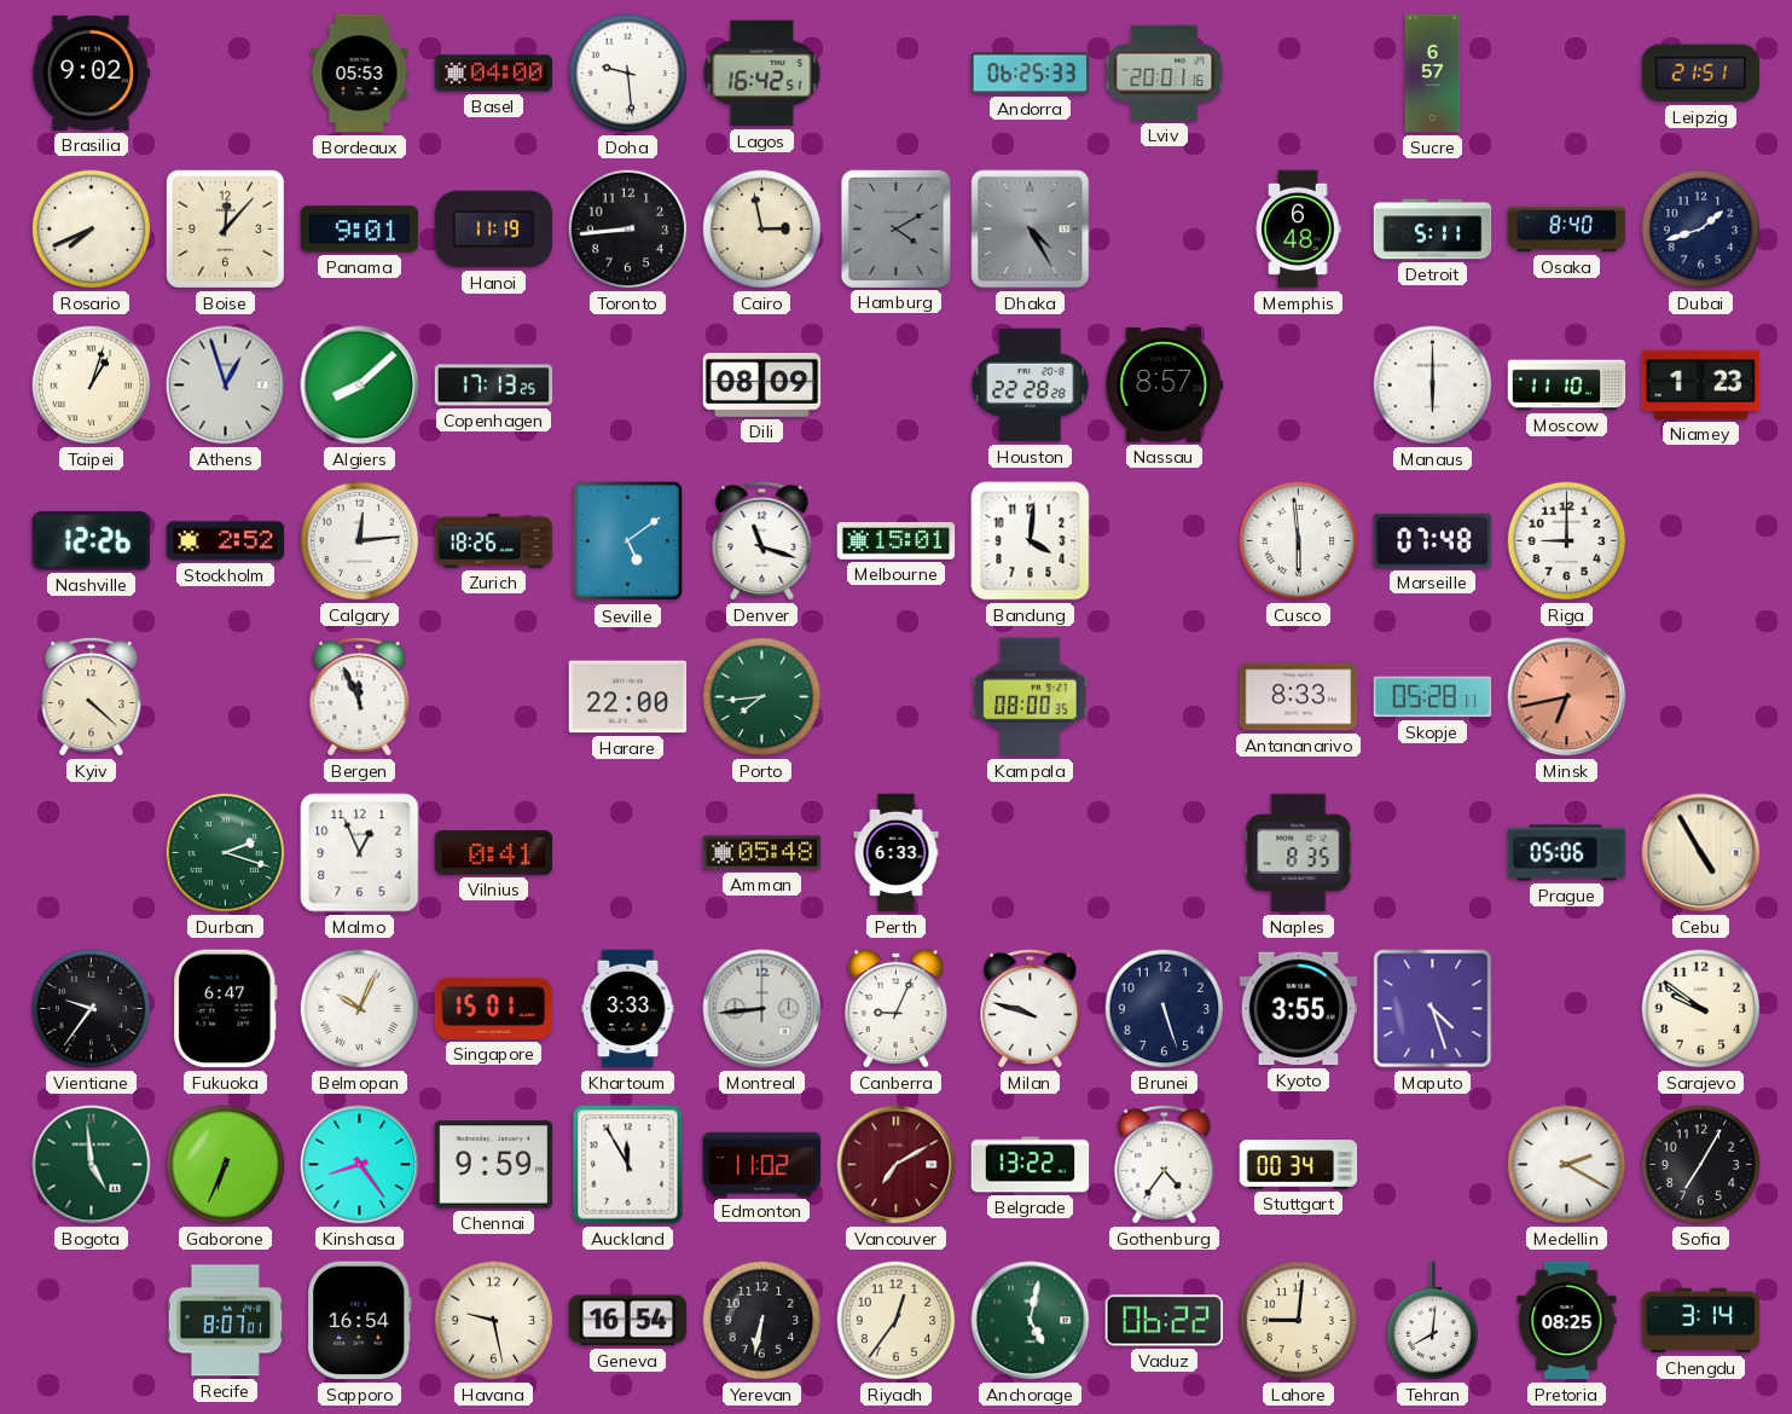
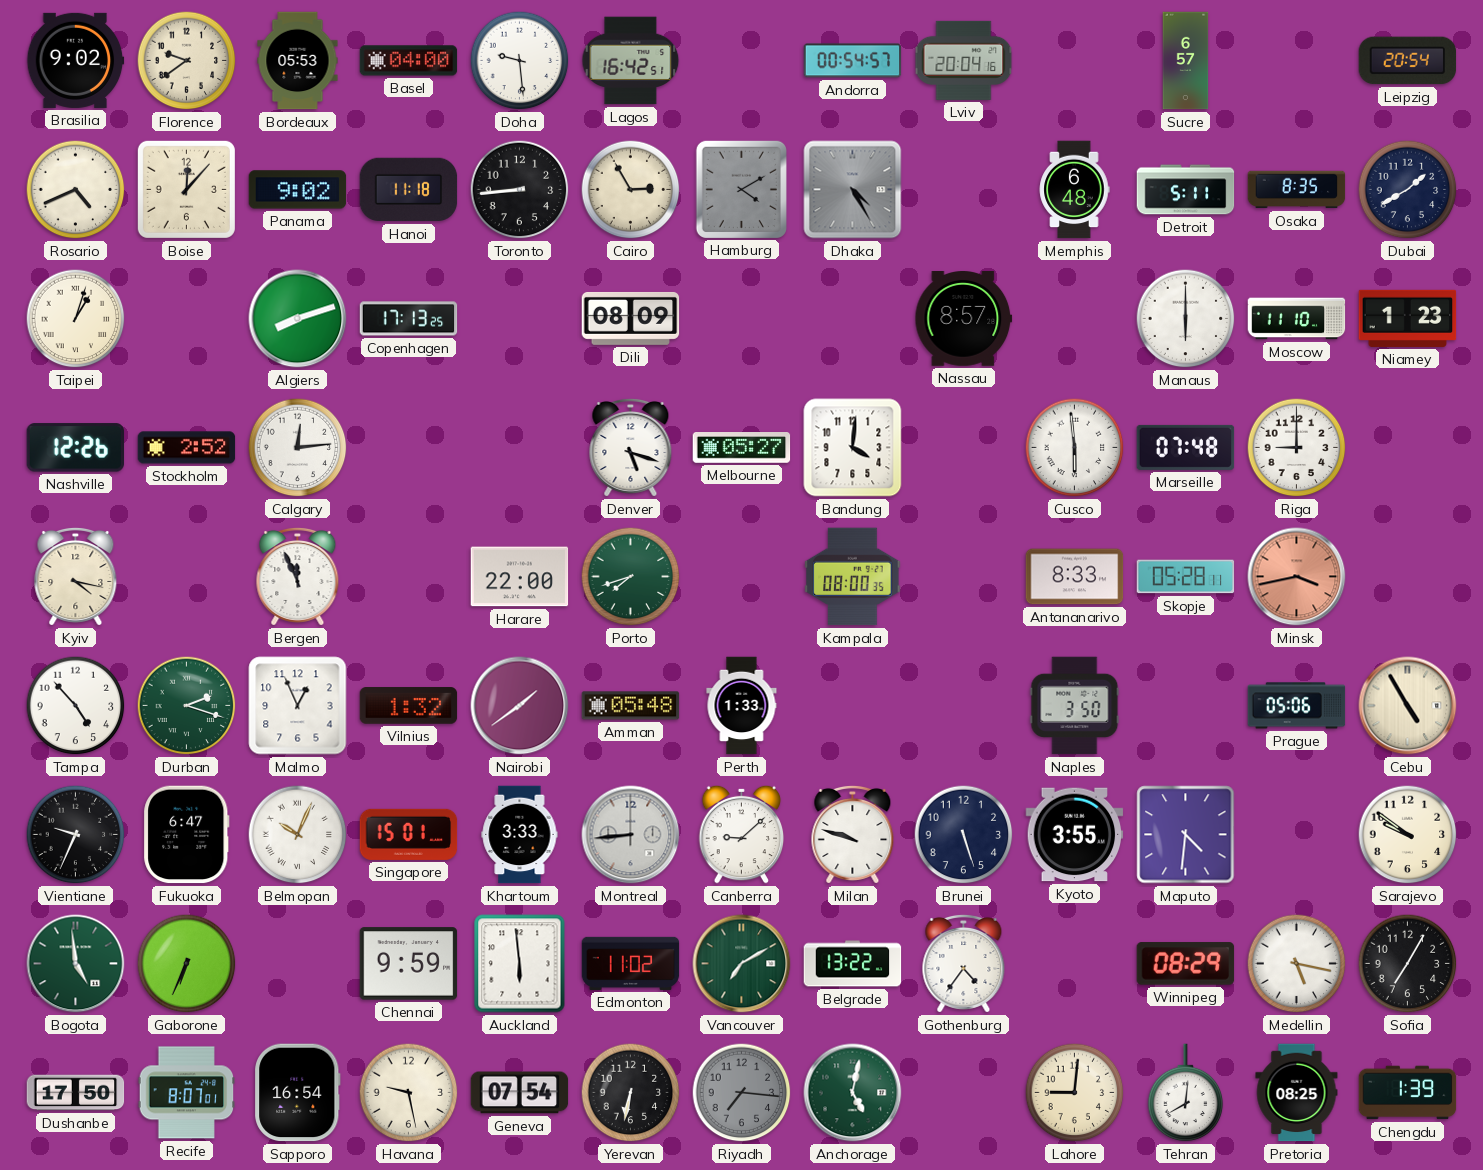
Florence: none -> 9:39 (187, 61)
Andorra: 06:25 -> 00:54 (853, 61)
Lviv: 20:01 -> 20:04 (964, 60)
Leipzig: 21:51 -> 20:54 (1408, 61)
Rosario: 7:41 -> 4:41 (76, 190)
Panama: 9:01 -> 9:02 (298, 190)
Hanoi: 11:19 -> 11:18 (409, 190)
Cairo: 2:58 -> 2:55 (631, 190)
Osaka: 8:40 -> 8:35 (1297, 190)
Dubai: 1:42 -> 1:40 (1408, 190)
Athens: 12:57 -> none (226, 386)
Algiers: 8:08 -> 8:12 (298, 319)
Houston: 22:28 -> none (1031, 386)
Zurich: 18:26 -> none (494, 541)
Seville: 5:09 -> none (628, 541)
Denver: 11:18 -> 5:18 (631, 447)
Melbourne: 15:01 -> 05:27 (742, 448)
Kyiv: 4:22 -> 4:17 (76, 576)
Porto: 7:44 -> 7:42 (631, 577)
Minsk: 6:43 -> 3:43 (1297, 577)
Tampa: none -> 4:53 (76, 706)
Vilnius: 0:41 -> 1:32 (409, 706)
Nairobi: none -> 1:39 (520, 706)
Perth: 6:33 -> 1:33 (742, 706)
Naples: 8:35 -> 3:50 (1075, 706)
Vientiane: 9:36 -> 9:34 (76, 835)
Canberra: 9:04 -> 9:08 (742, 834)
Maputo: 4:27 -> 4:31 (1186, 835)
Kinshasa: 8:24 -> none (360, 1165)
Auckland: 11:55 -> 5:59 (520, 964)
Vancouver dial: burgundy -> green (742, 964)
Stuttgart: 00:34 -> none (1299, 1165)
Winnipeg: none -> 08:29 (1186, 964)
Medellin: 2:20 -> 5:17 (1297, 964)
Dushanbe: none -> 17:50 (76, 1093)
Geneva: 16:54 -> 07:54 (520, 1093)
Riyadh: 12:36 -> 7:16 (742, 1093)
Riyadh dial: cream -> grey (742, 1093)
Vaduz: 06:22 -> none (1165, 1321)
Chengdu: 3:14 -> 1:39 (1408, 1093)
